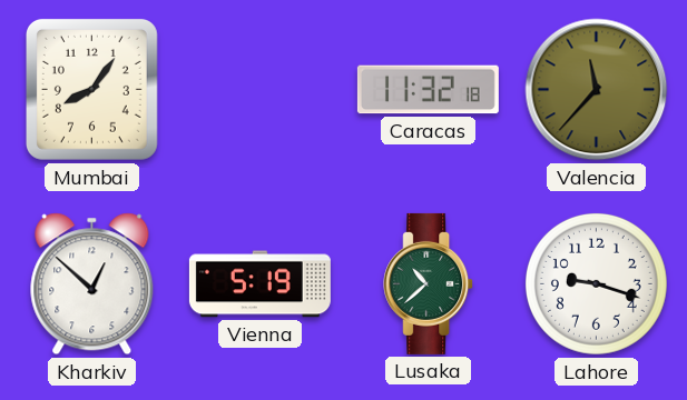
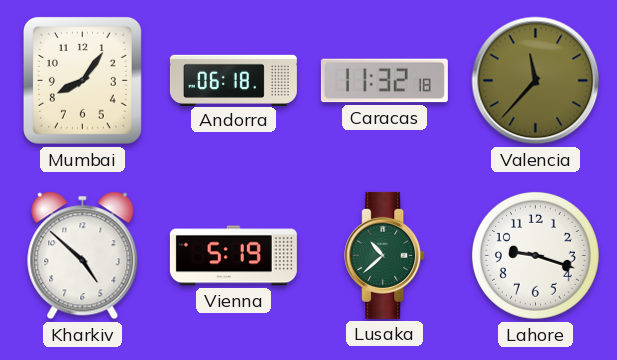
Andorra: none -> 06:18 (233, 80)
Kharkiv: 12:52 -> 4:52 (83, 256)
